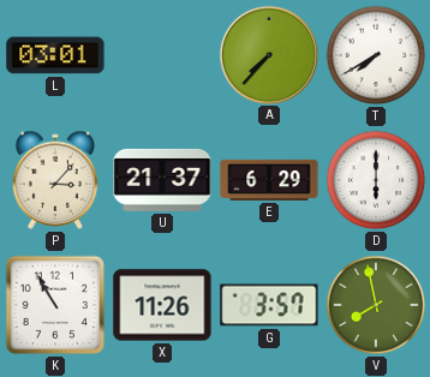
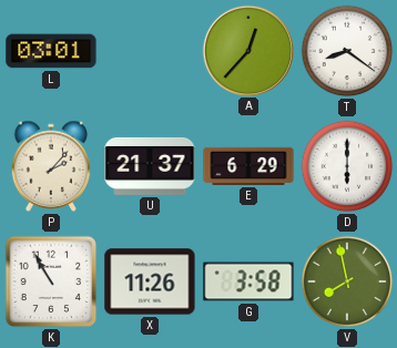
A: 7:37 -> 12:37 (247, 50)
T: 7:40 -> 8:21 (347, 51)
P: 3:07 -> 2:07 (51, 166)
G: 3:57 -> 3:58 (248, 282)
